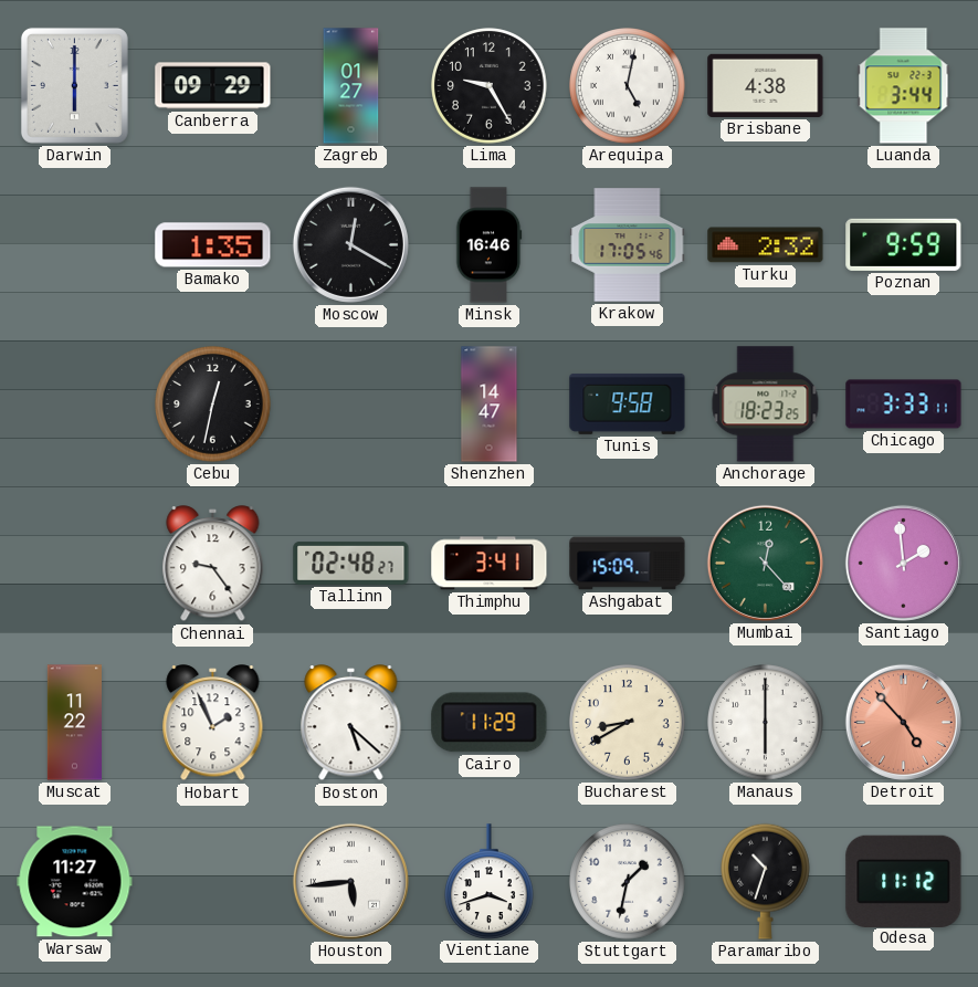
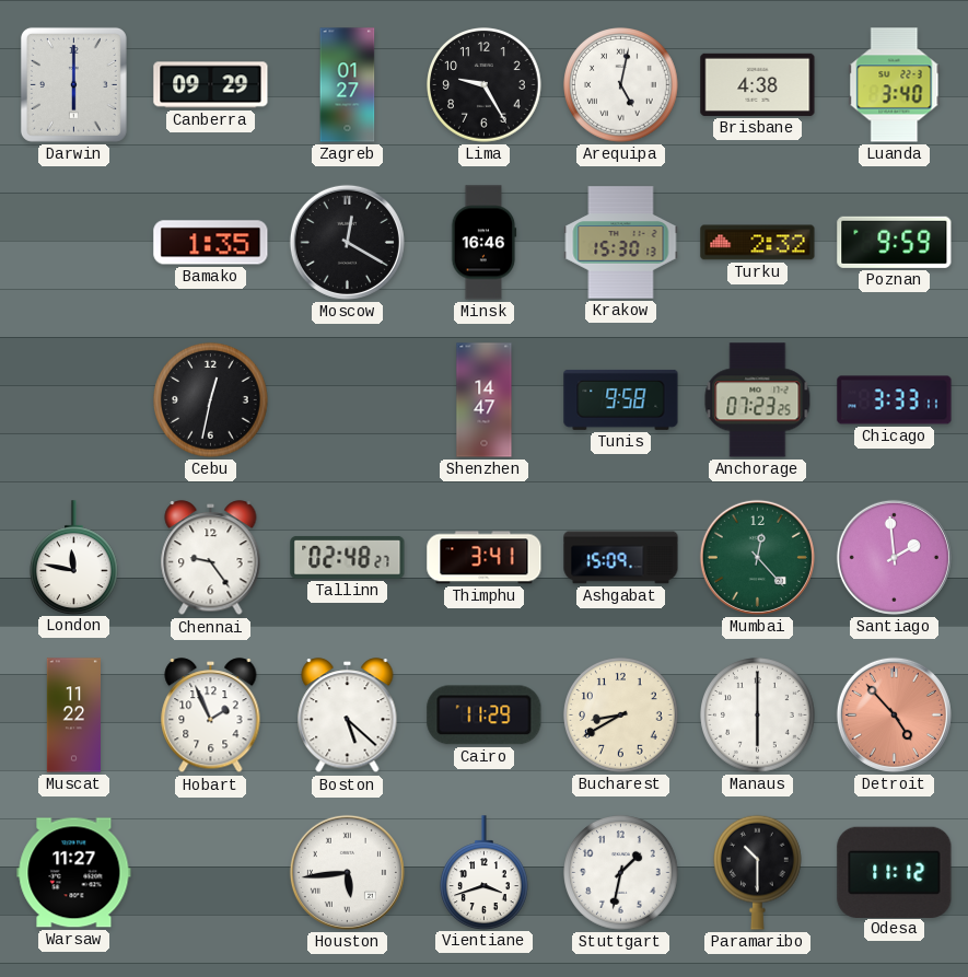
Luanda: 3:44 -> 3:40 (895, 85)
Krakow: 17:05 -> 15:30 (621, 243)
Anchorage: 18:23 -> 07:23 (758, 400)
London: none -> 11:47 (74, 557)
Paramaribo: 10:33 -> 10:30 (758, 872)
